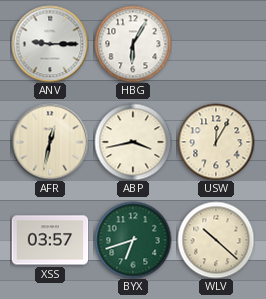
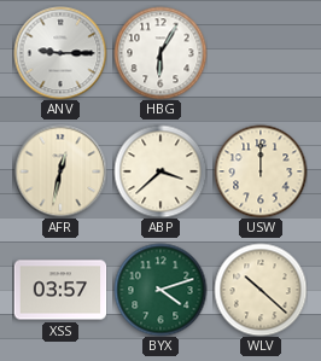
ABP: 3:43 -> 3:38 (160, 171)
USW: 12:05 -> 12:00 (261, 171)
BYX: 6:42 -> 4:12 (160, 290)
